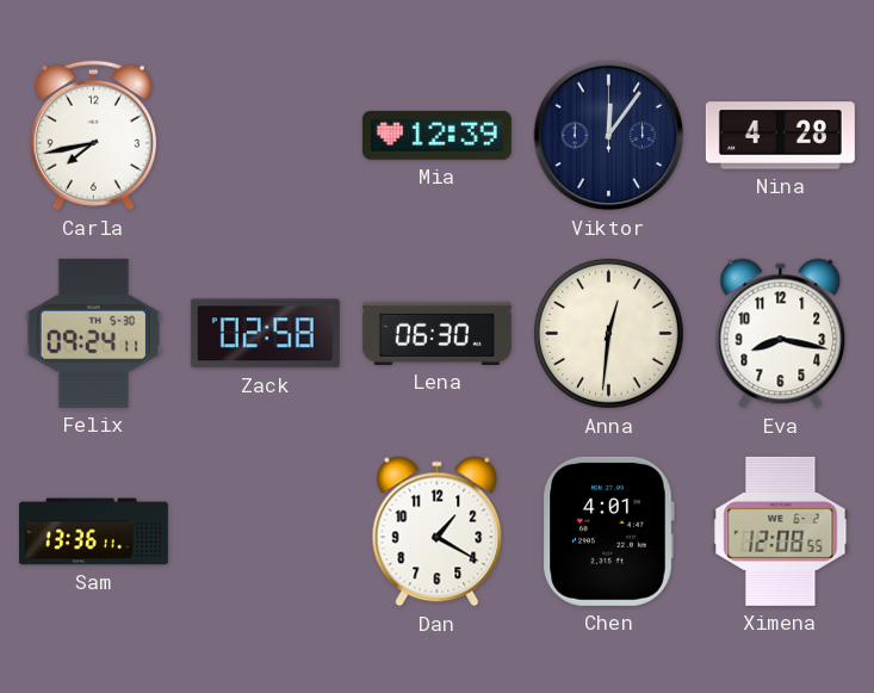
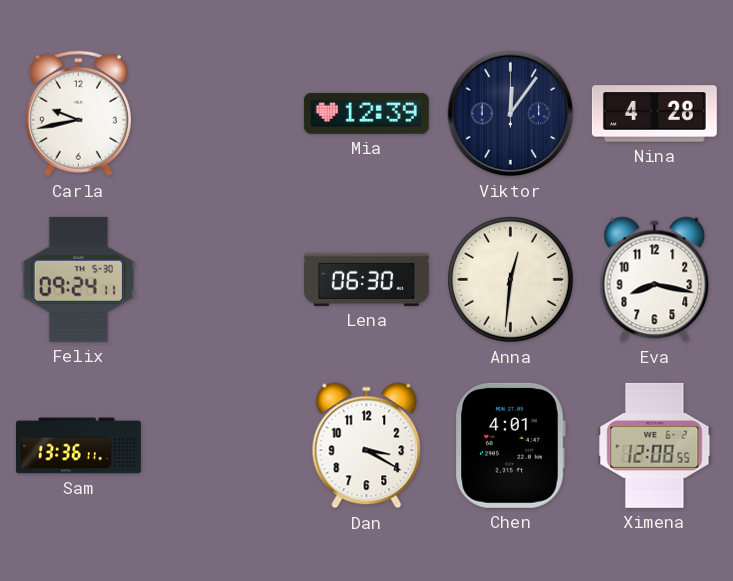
Carla: 7:43 -> 9:43 (78, 114)
Zack: 02:58 -> none (265, 334)
Dan: 1:20 -> 3:20 (367, 446)
